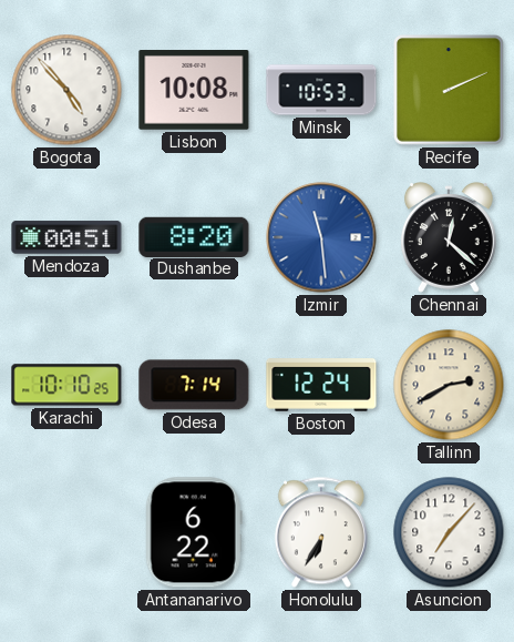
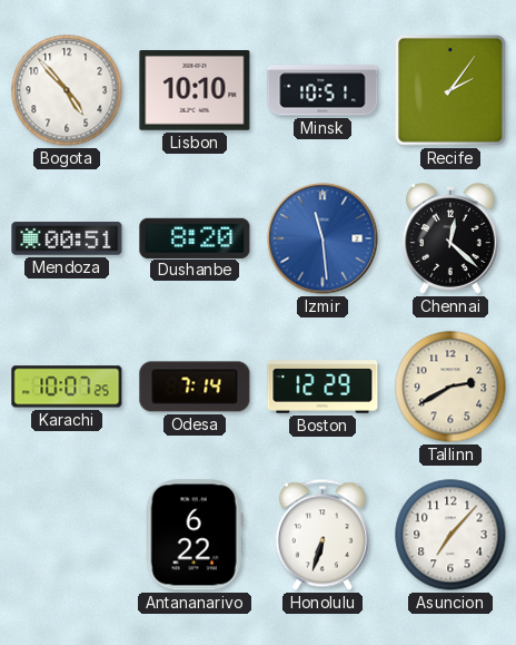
Lisbon: 10:08 -> 10:10 (195, 91)
Minsk: 10:53 -> 10:51 (322, 90)
Recife: 2:11 -> 2:06 (451, 91)
Karachi: 10:10 -> 10:07 (67, 387)
Boston: 12:24 -> 12:29 (322, 387)
Honolulu: 6:35 -> 6:33 (322, 535)
